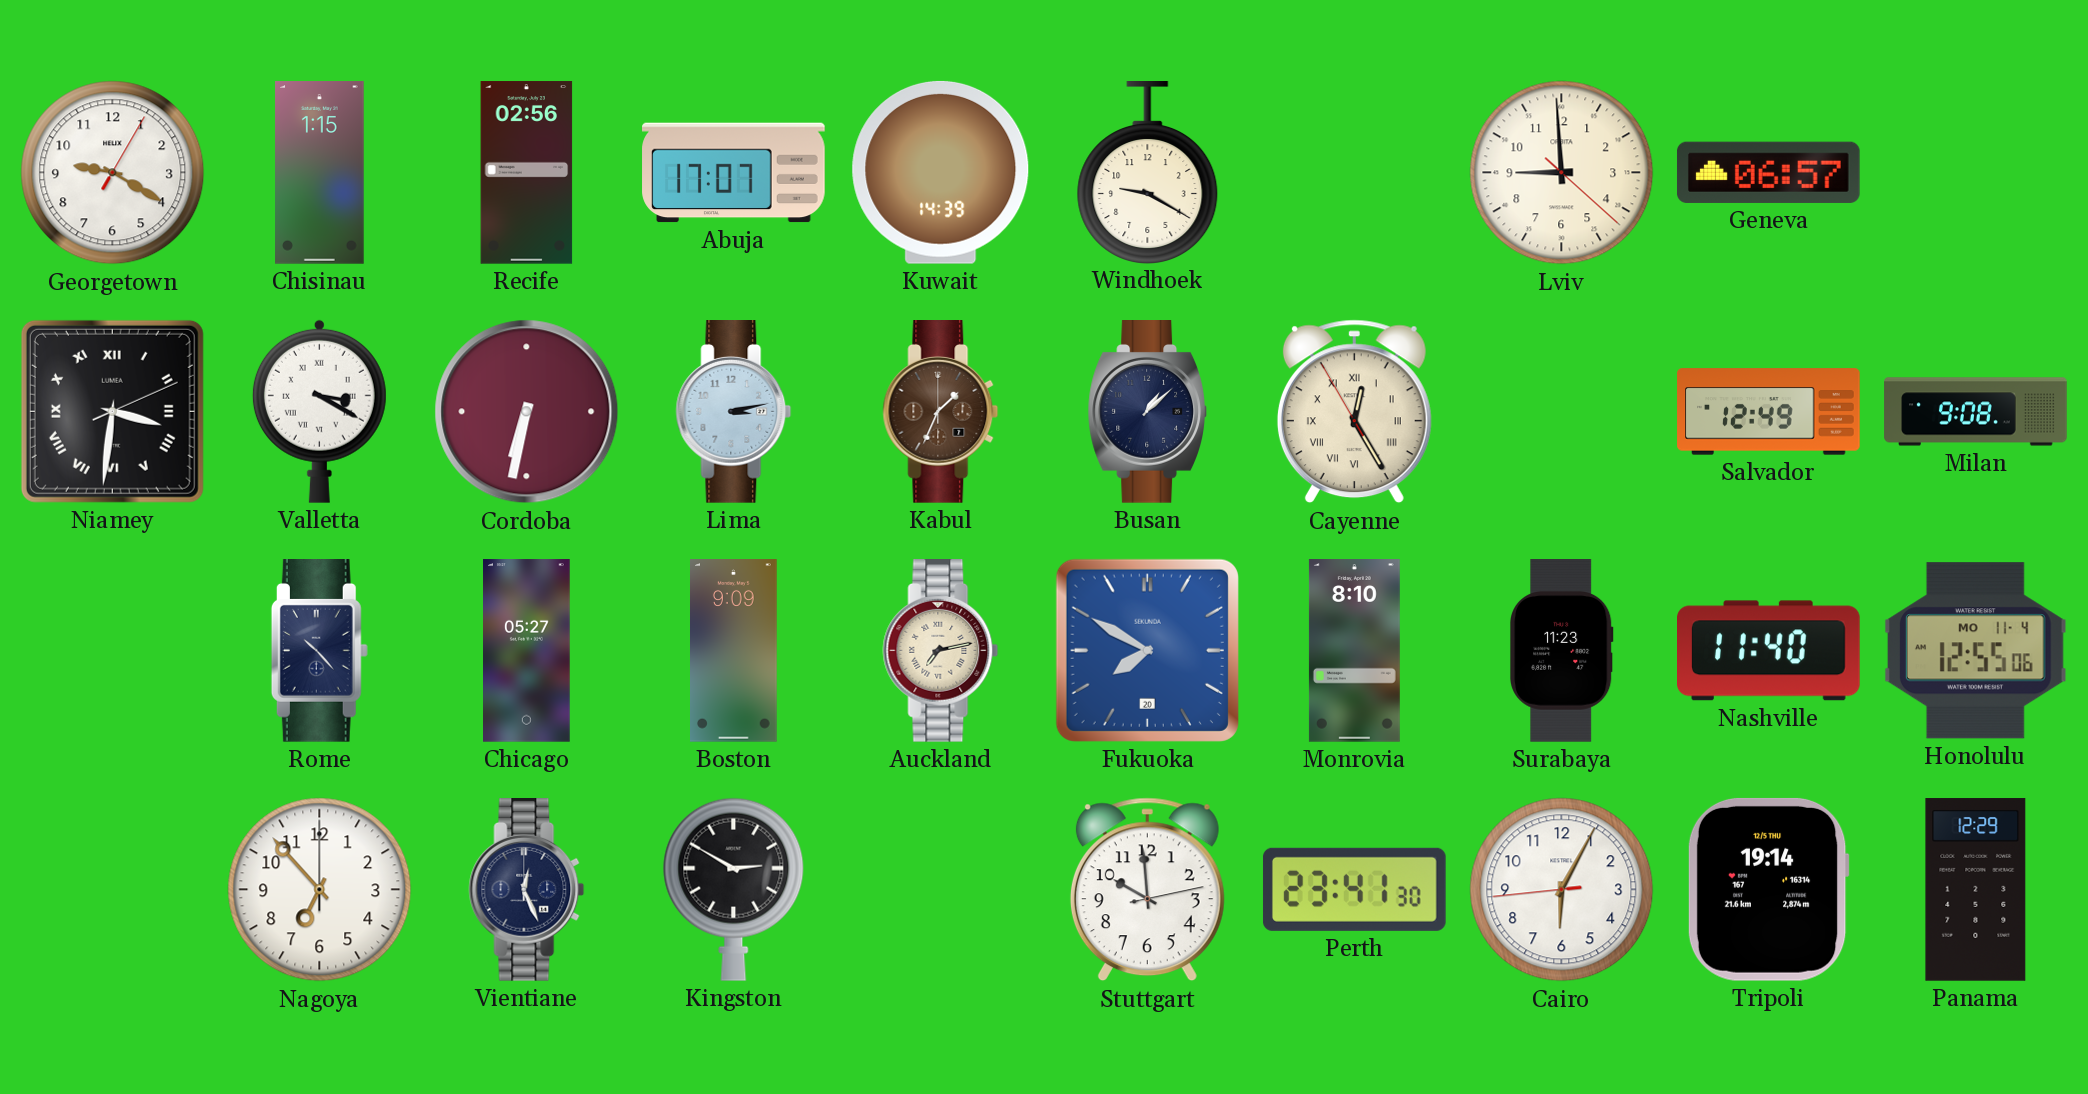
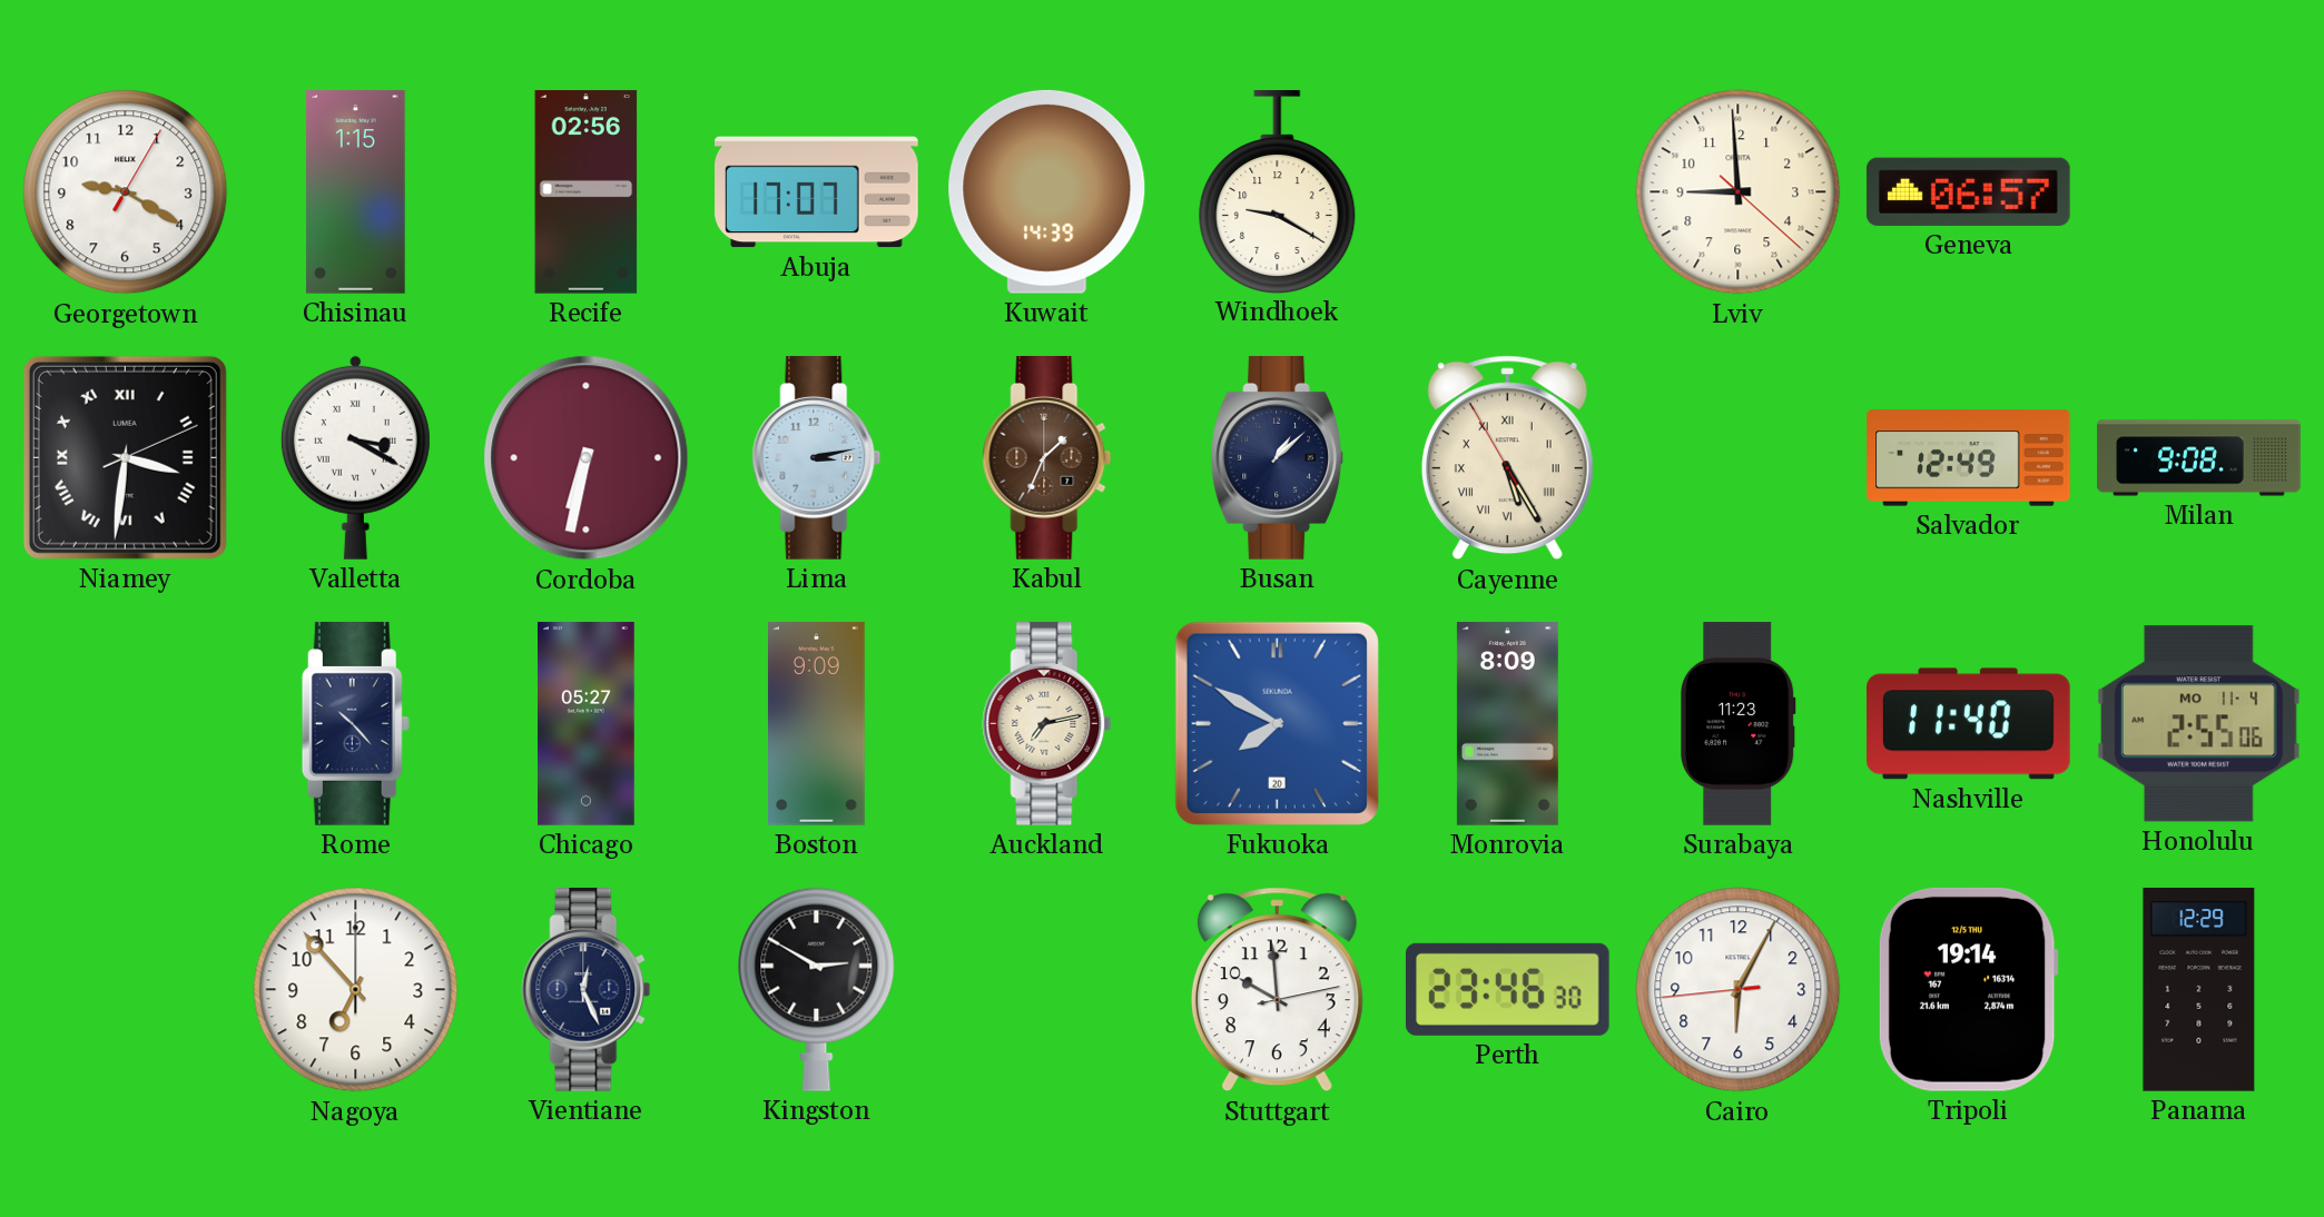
Cayenne: 12:24 -> 5:24 (1507, 458)
Monrovia: 8:10 -> 8:09 (1507, 724)
Honolulu: 12:55 -> 2:55 (2198, 724)
Perth: 23:41 -> 23:46 (1508, 989)
